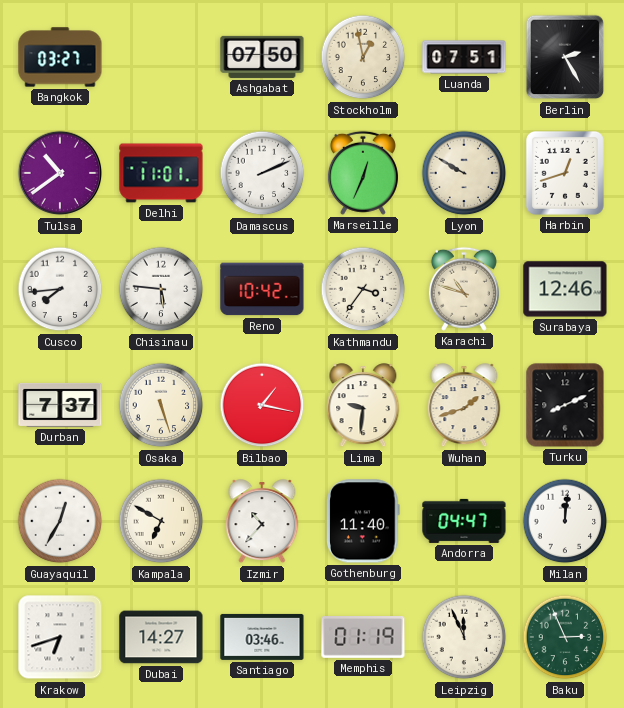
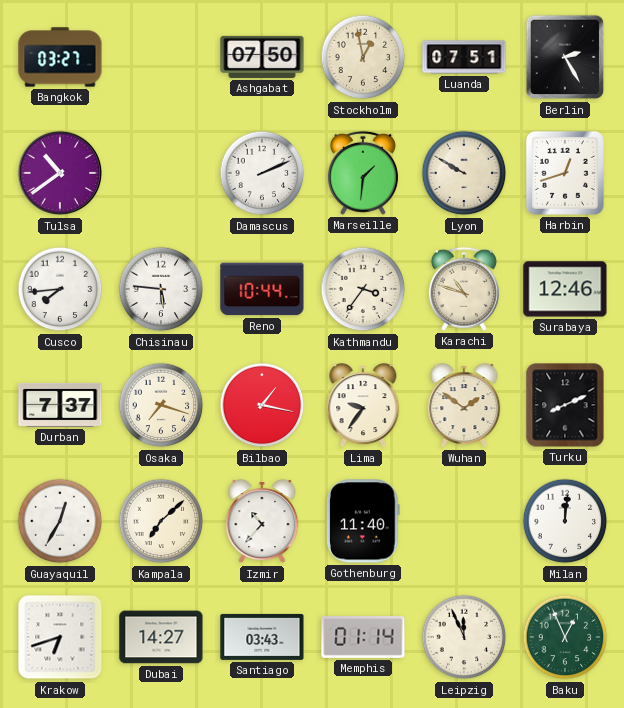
Delhi: 11:01 -> none (161, 173)
Marseille: 12:34 -> 1:31 (363, 173)
Reno: 10:42 -> 10:44 (262, 289)
Osaka: 5:27 -> 7:18 (161, 405)
Lima: 9:31 -> 9:36 (363, 406)
Wuhan: 1:42 -> 1:51 (464, 406)
Kampala: 6:50 -> 7:08 (161, 521)
Andorra: 04:47 -> none (464, 521)
Santiago: 03:46 -> 03:43 (262, 637)
Memphis: 01:19 -> 01:14 (363, 638)
Baku: 2:56 -> 12:56 (565, 637)
